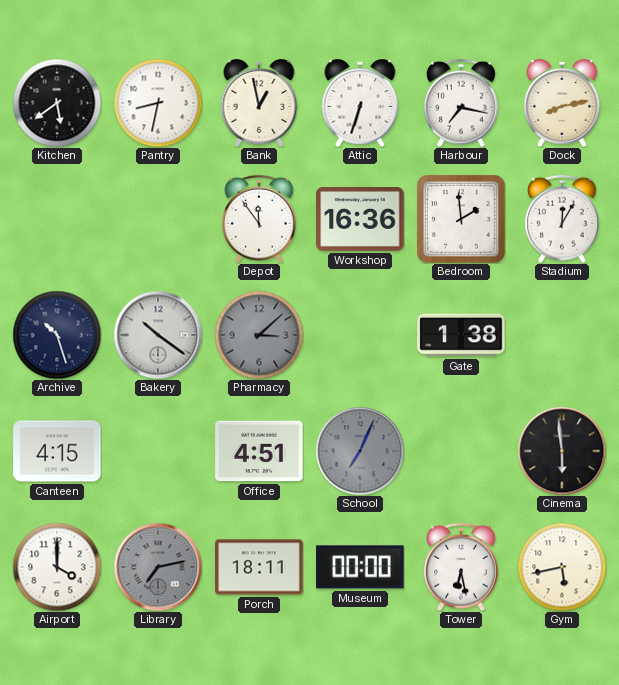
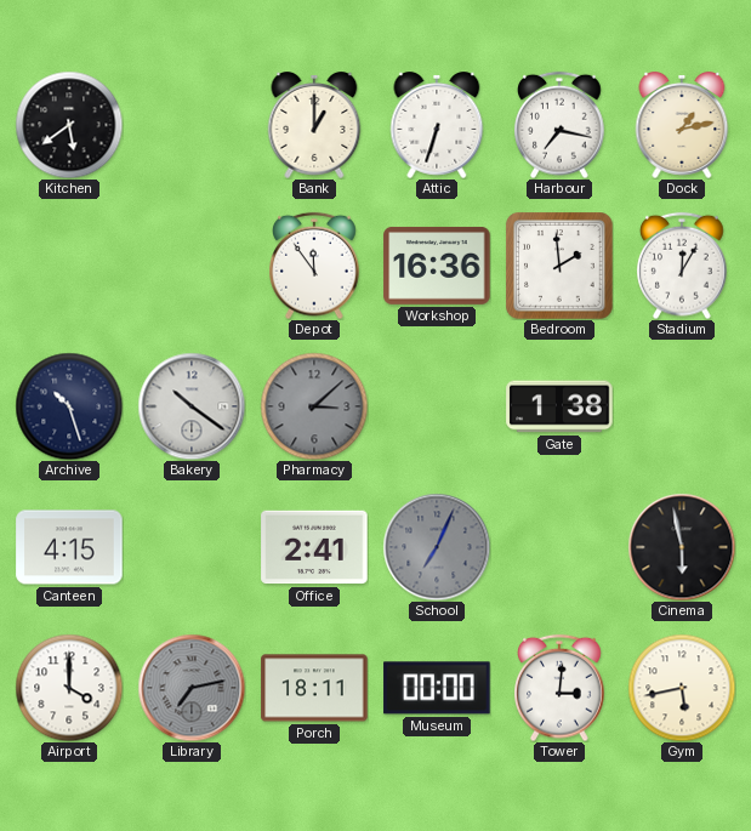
Pantry: 8:32 -> none (158, 103)
Bank: 12:58 -> 1:00 (314, 126)
Dock: 8:13 -> 1:13 (682, 126)
Office: 4:51 -> 2:41 (314, 547)
Cinema: 5:59 -> 5:58 (682, 547)
Tower: 6:28 -> 3:01 (559, 688)
